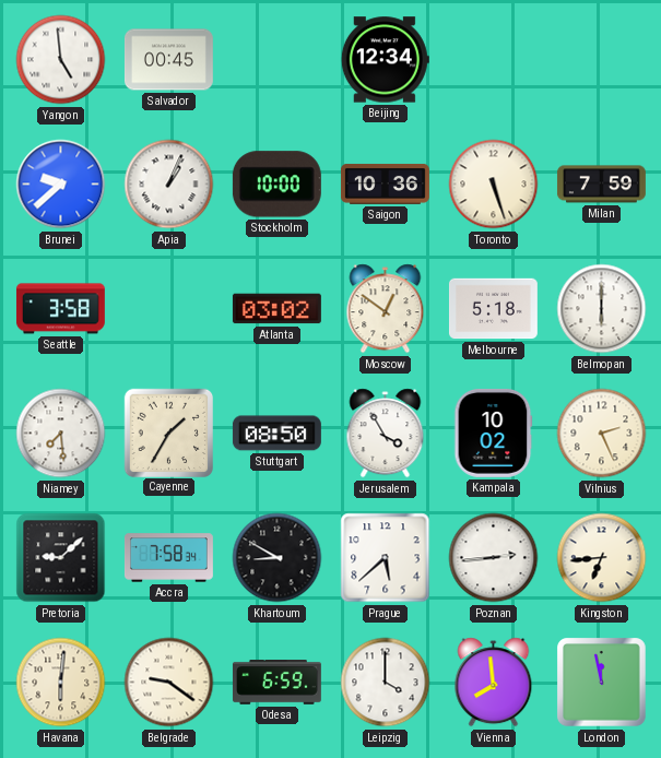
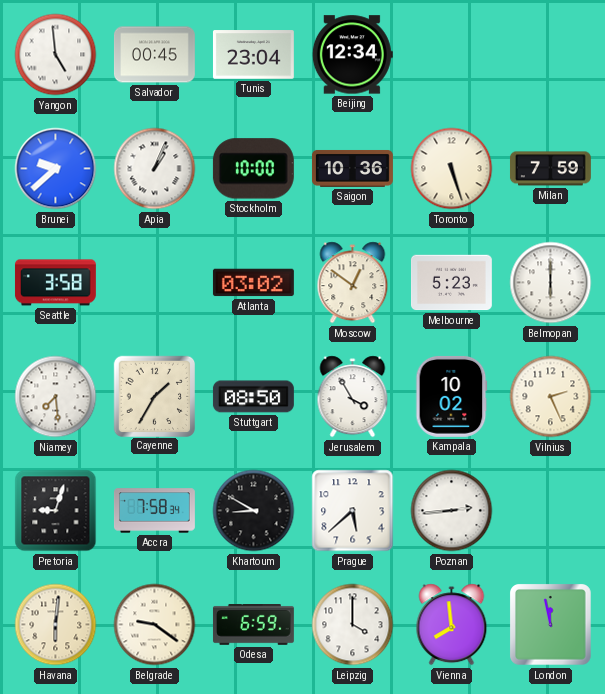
Tunis: none -> 23:04 (253, 55)
Melbourne: 5:18 -> 5:23 (451, 283)
Pretoria: 9:08 -> 9:03 (56, 511)
Kingston: 6:44 -> none (602, 558)
